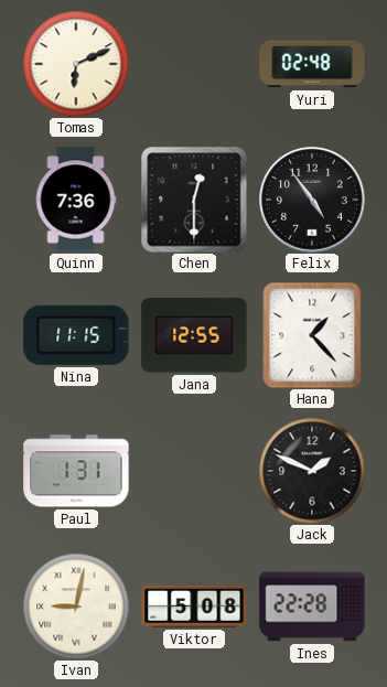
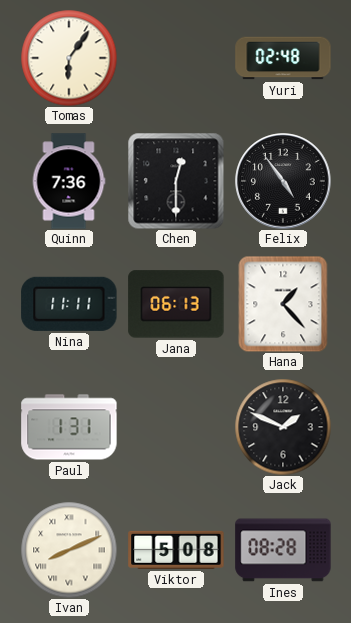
Tomas: 6:11 -> 6:06 (69, 58)
Nina: 11:15 -> 11:11 (69, 304)
Jana: 12:55 -> 06:13 (176, 304)
Ivan: 9:02 -> 8:11 (69, 550)
Ines: 22:28 -> 08:28 (283, 550)
